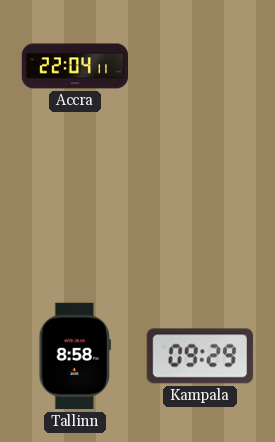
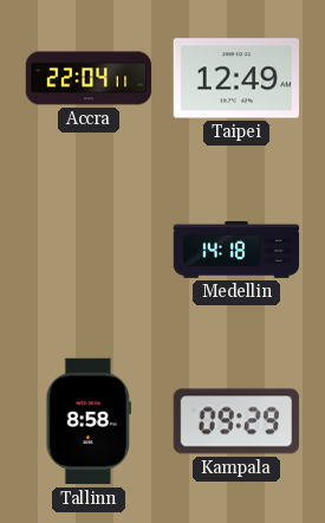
Taipei: none -> 12:49 (235, 78)
Medellin: none -> 14:18 (236, 250)
